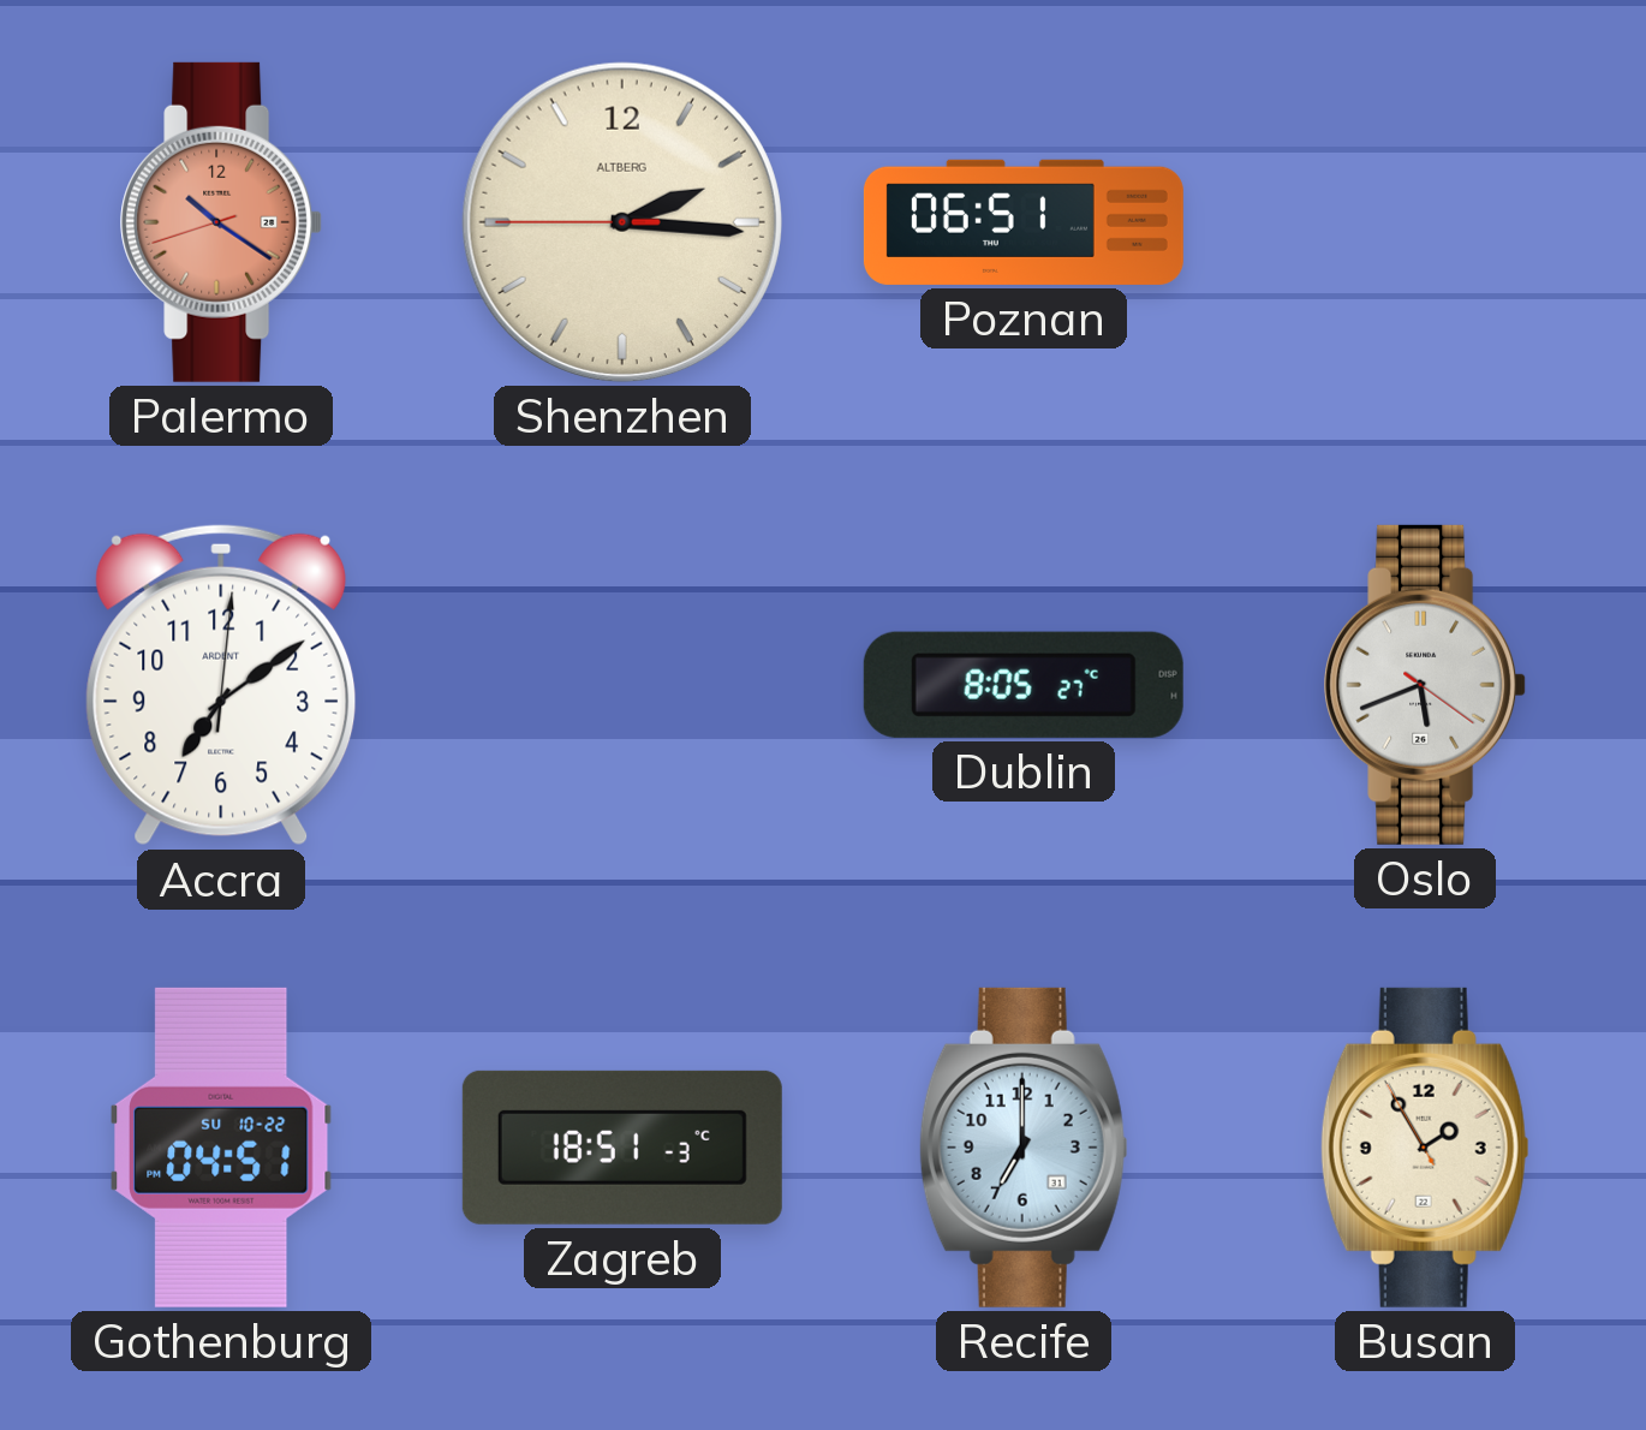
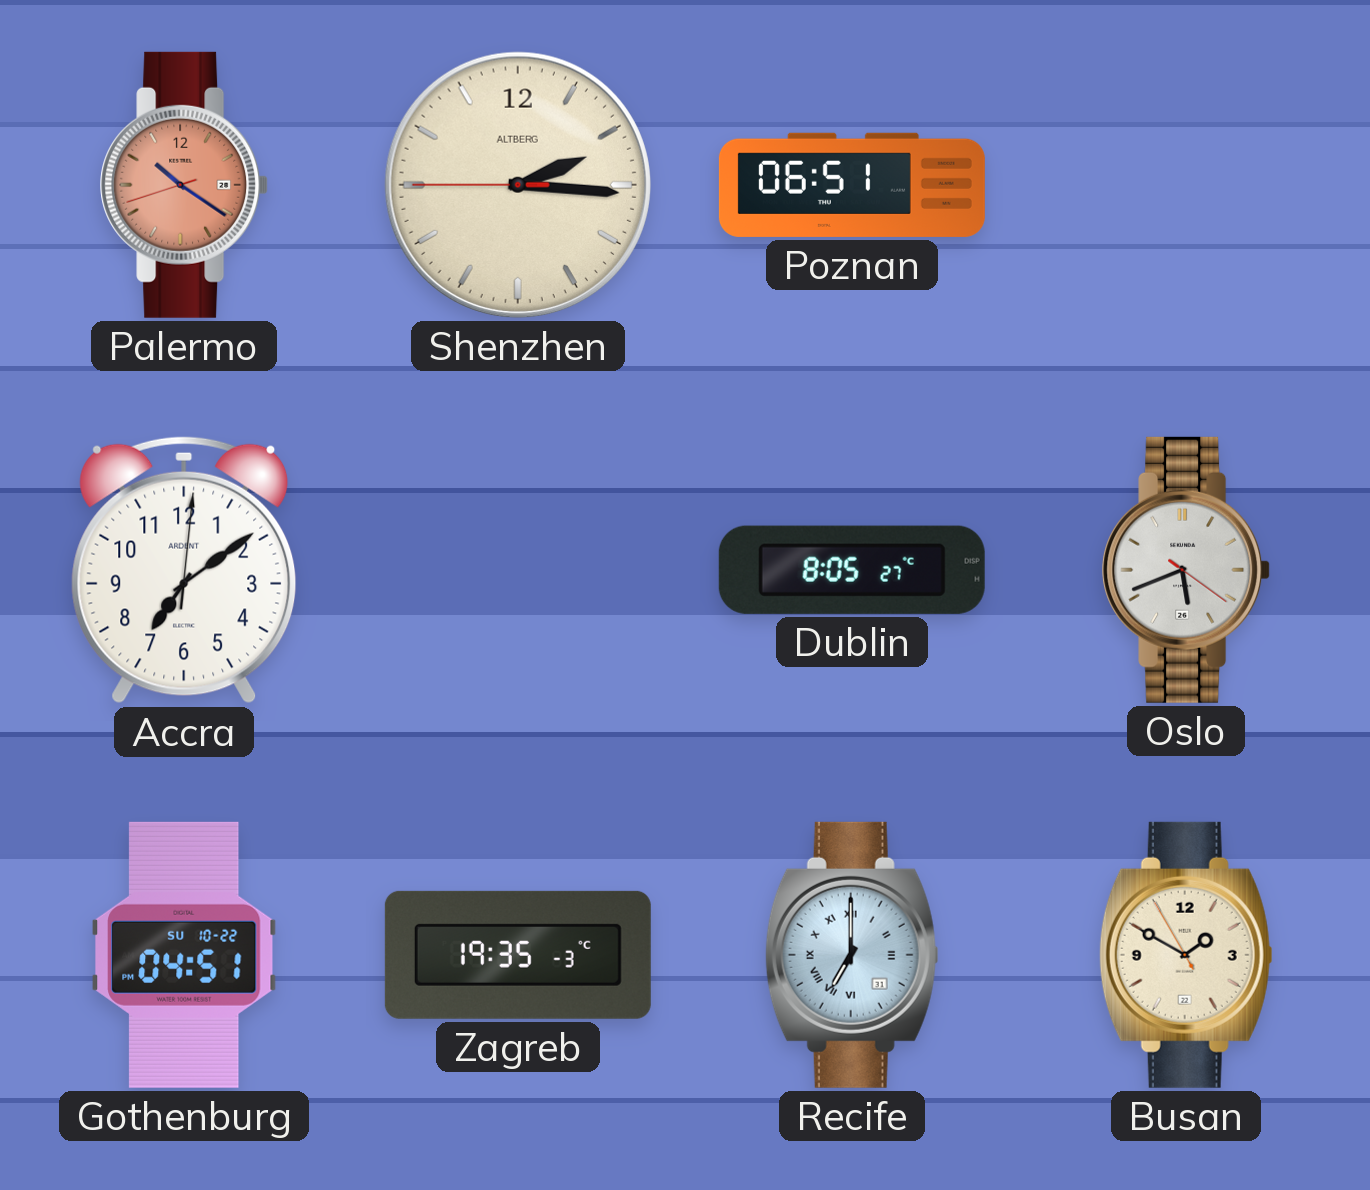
Zagreb: 18:51 -> 19:35 (518, 955)
Recife numerals: Arabic -> Roman (852, 955)
Busan: 1:54 -> 1:49 (1186, 955)
